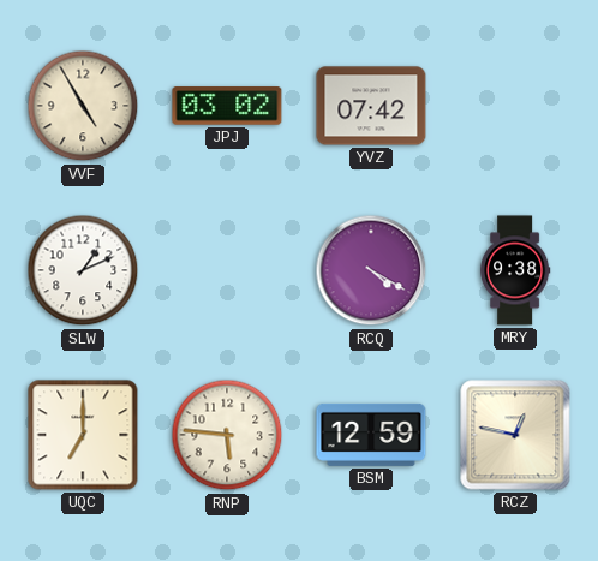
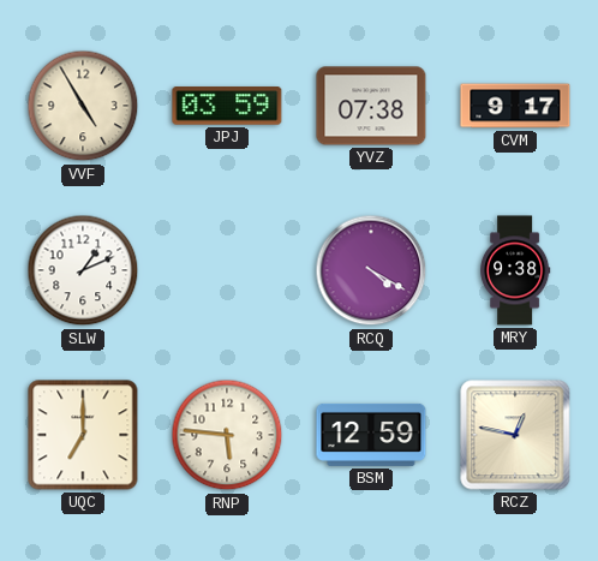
JPJ: 03:02 -> 03:59 (227, 106)
YVZ: 07:42 -> 07:38 (371, 106)
CVM: none -> 9:17 (515, 106)
